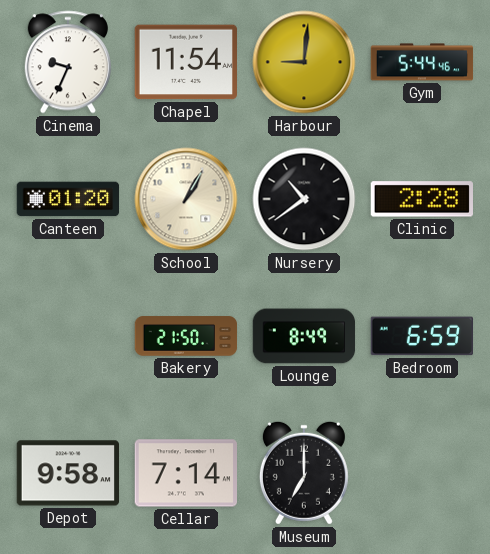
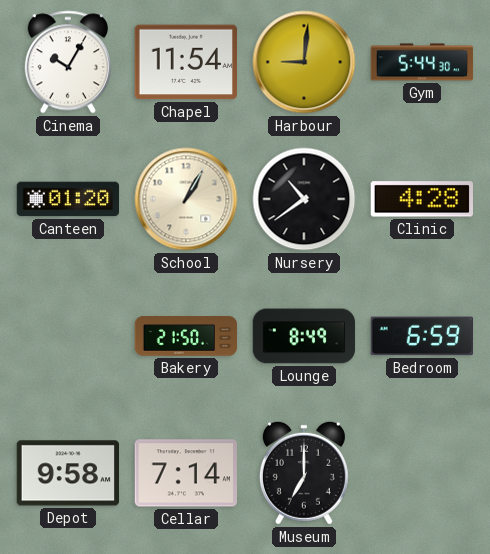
Cinema: 9:34 -> 10:05 (68, 62)
Gym: 5:44:46 -> 5:44:30 (422, 62)
Clinic: 2:28 -> 4:28 (421, 199)
